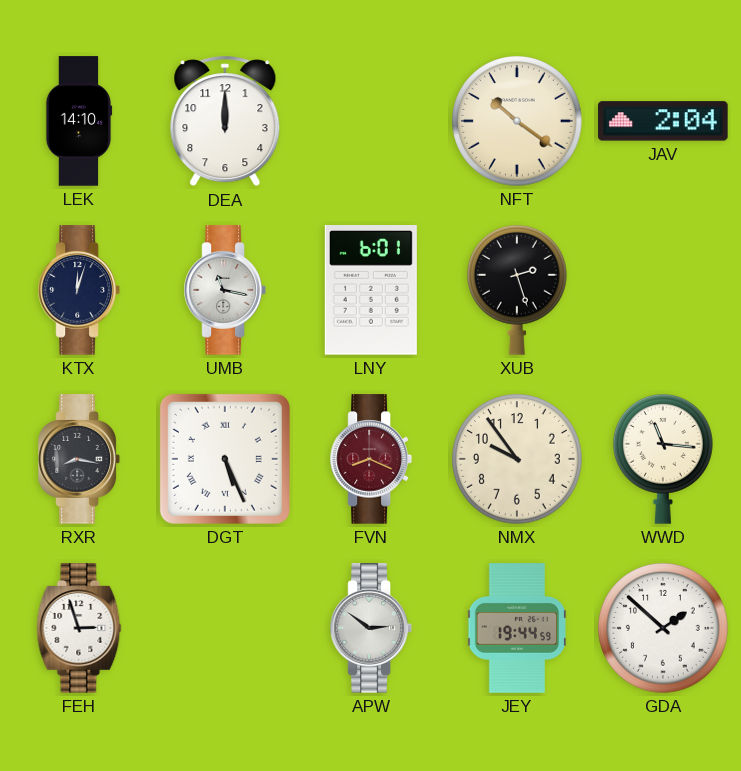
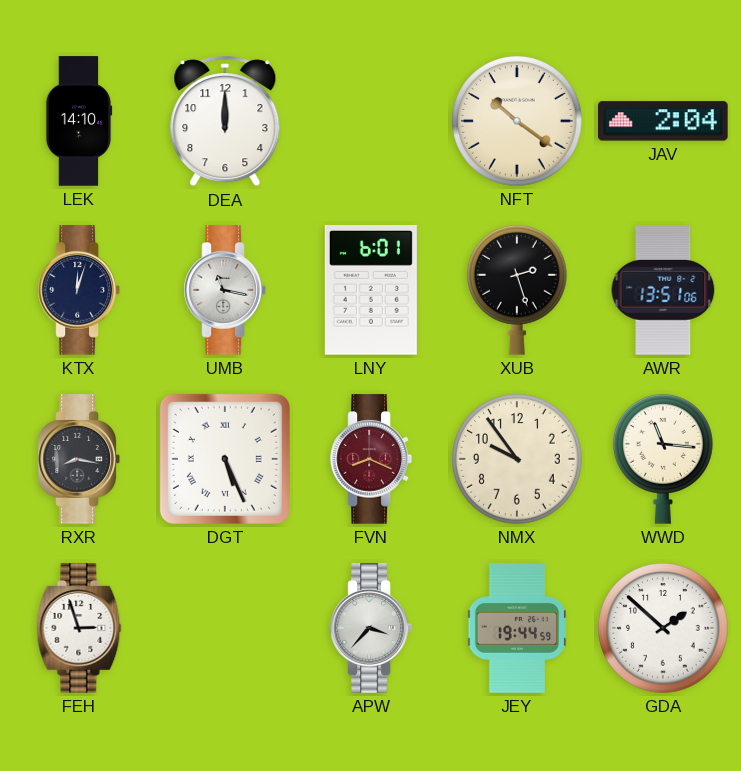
AWR: none -> 13:51 (663, 290)
APW: 2:51 -> 3:37 (371, 628)
